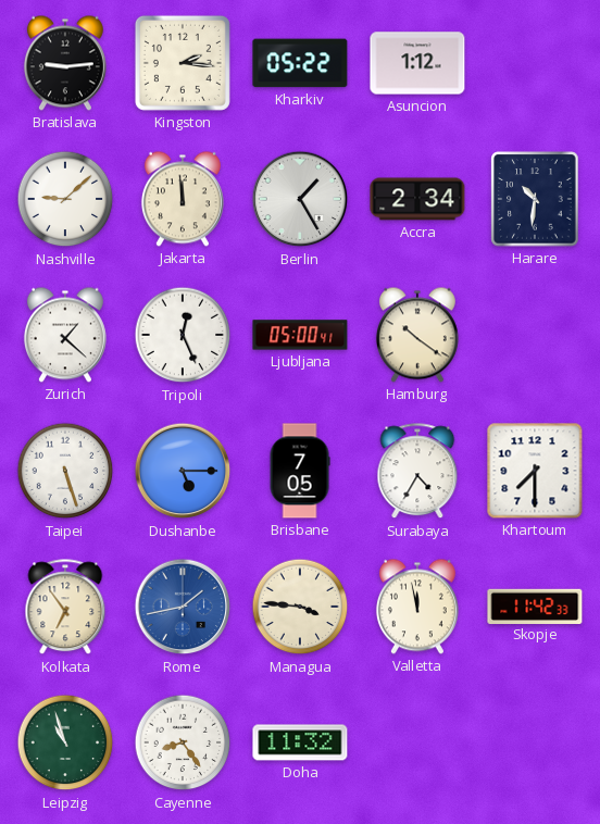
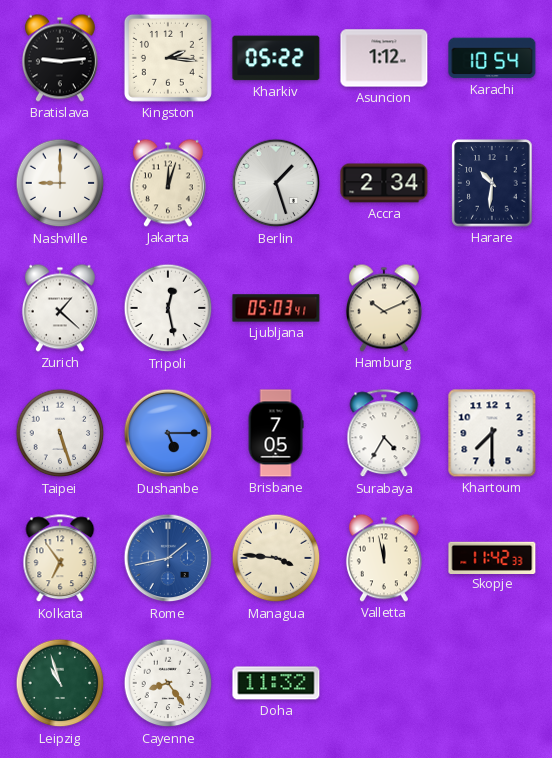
Karachi: none -> 10:54 (492, 58)
Nashville: 9:08 -> 9:00 (60, 183)
Jakarta: 11:59 -> 12:03 (168, 183)
Berlin: 1:25 -> 1:27 (276, 183)
Tripoli: 12:26 -> 12:28 (168, 308)
Ljubljana: 05:00 -> 05:03 (276, 308)
Hamburg: 10:21 -> 10:11 (384, 308)
